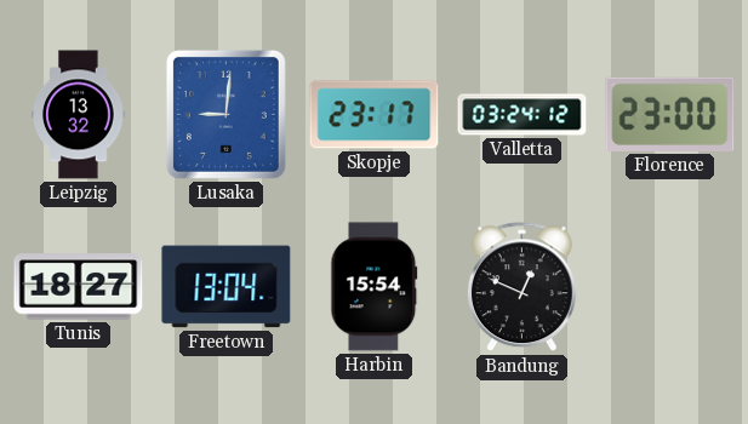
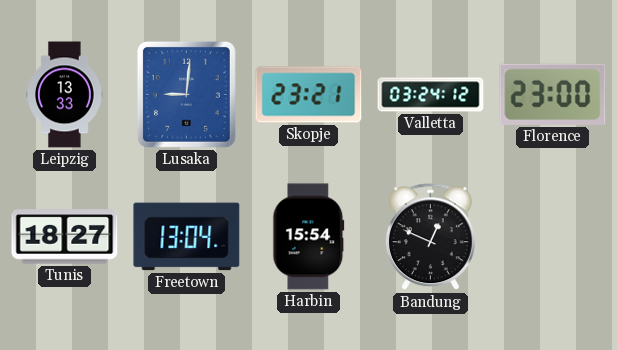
Leipzig: 13:32 -> 13:33 (65, 95)
Skopje: 23:17 -> 23:21 (309, 95)
